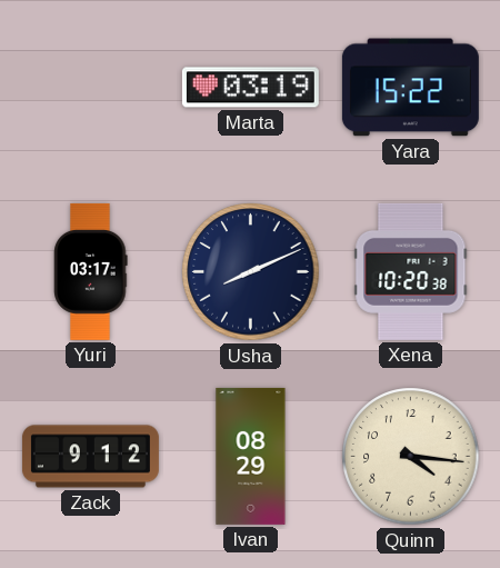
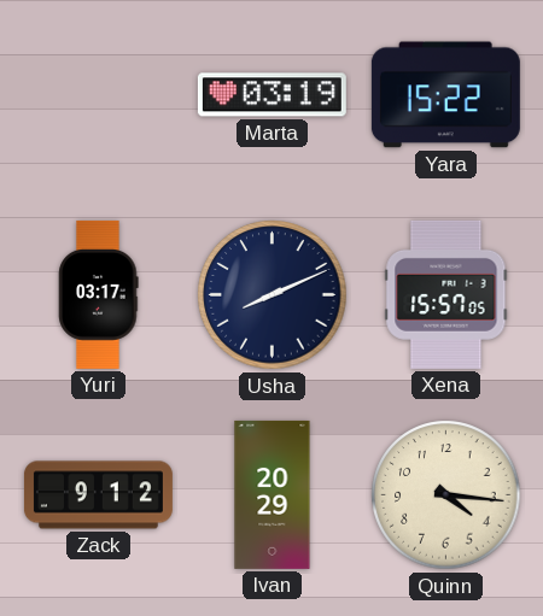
Xena: 10:20 -> 15:57 (446, 294)
Ivan: 08:29 -> 20:29 (273, 494)
